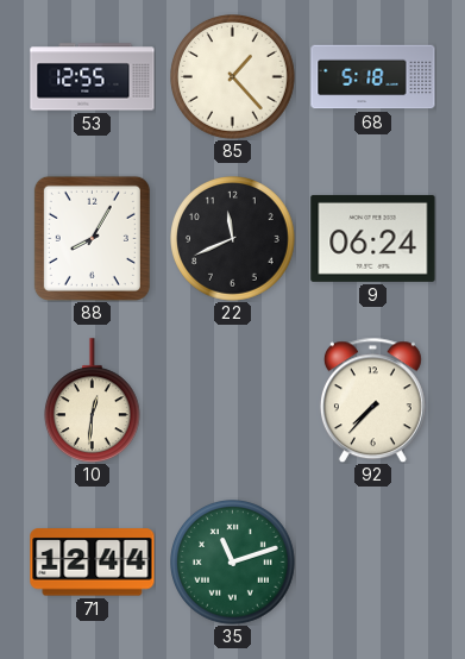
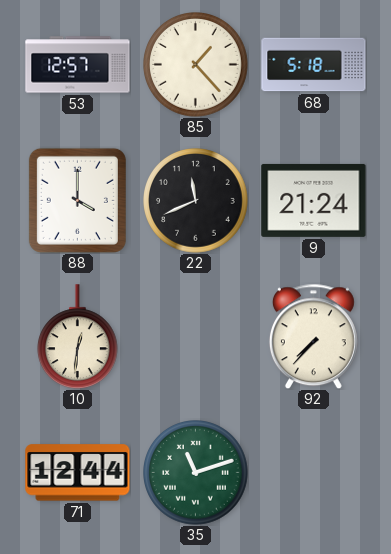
53: 12:55 -> 12:57 (78, 65)
88: 8:05 -> 4:00 (77, 200)
9: 06:24 -> 21:24 (314, 200)
